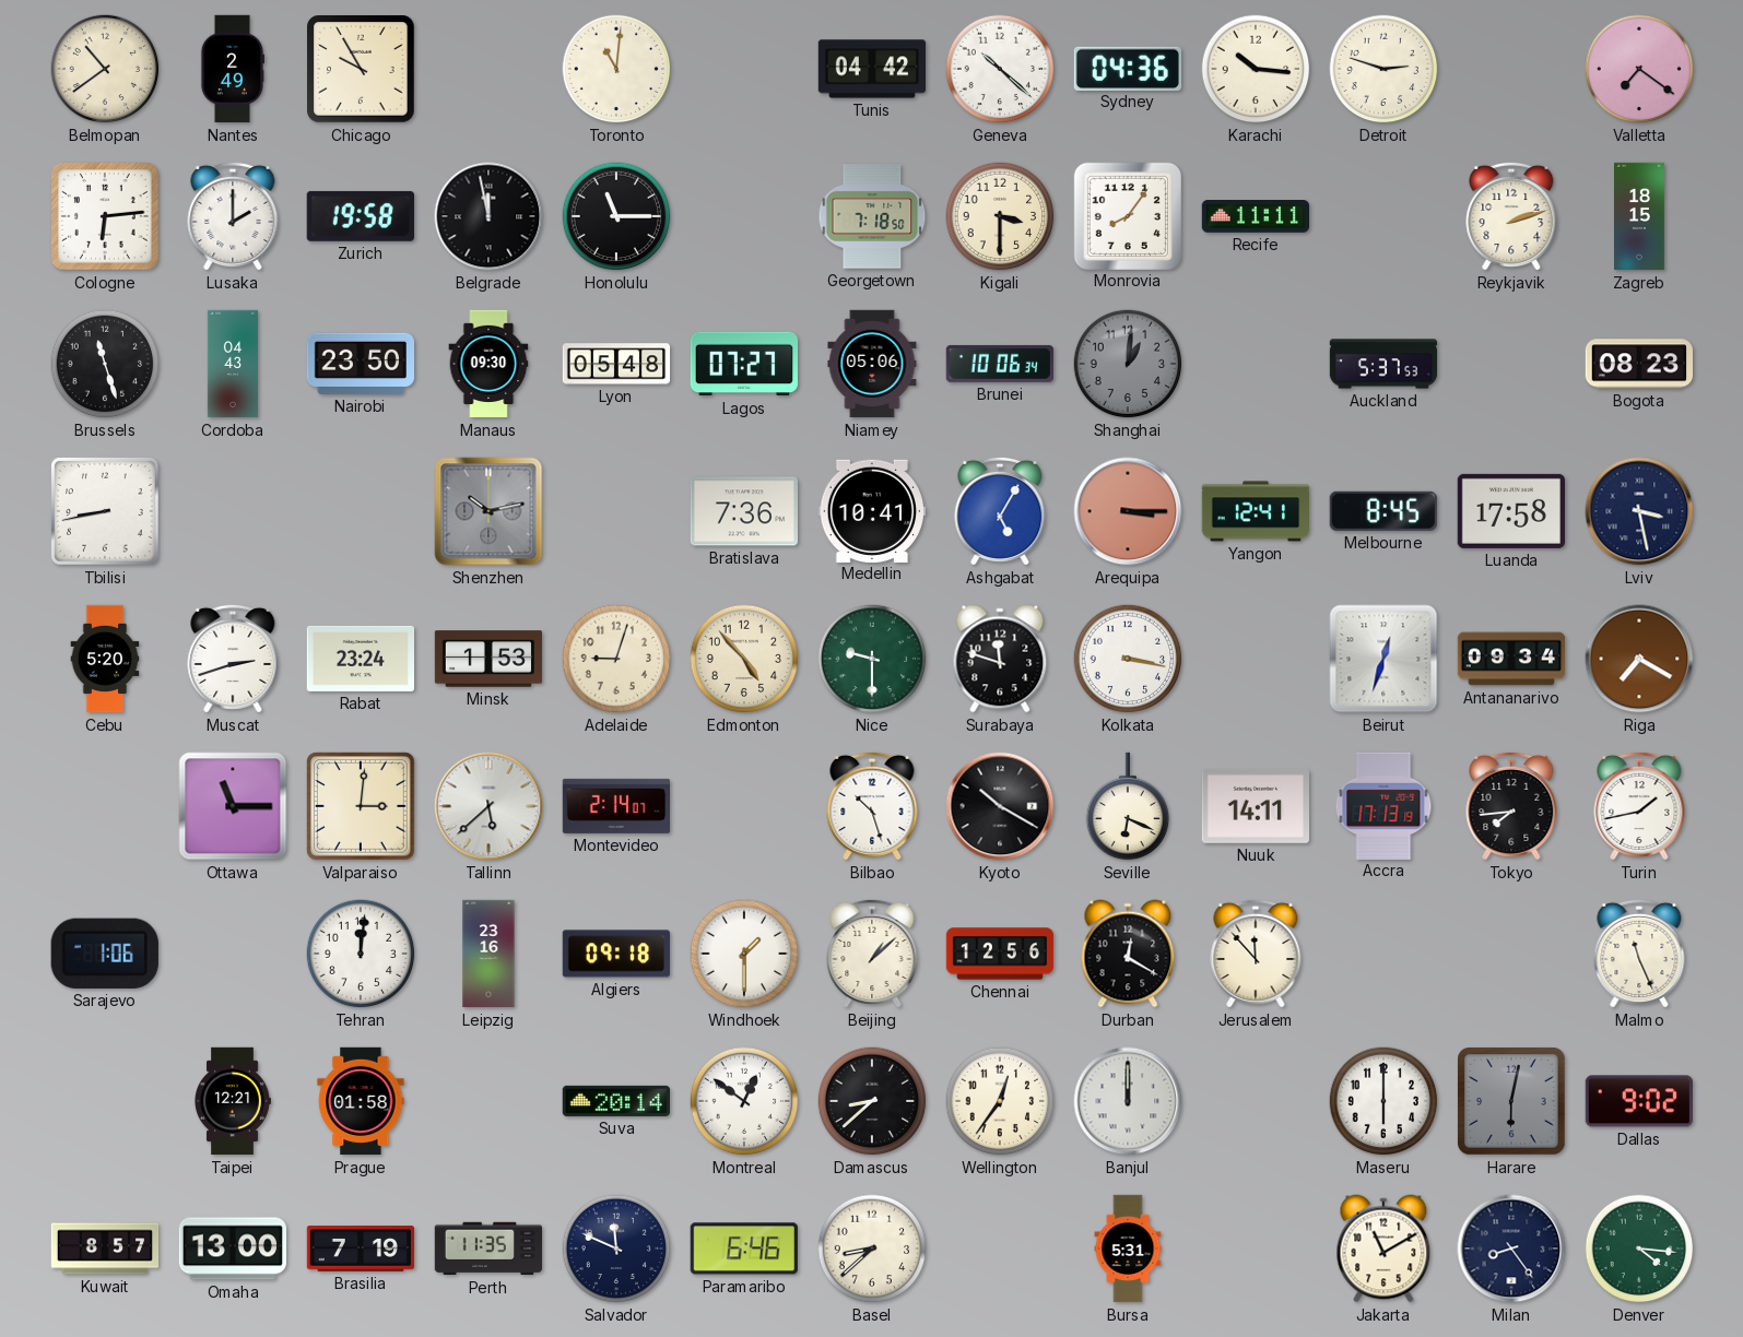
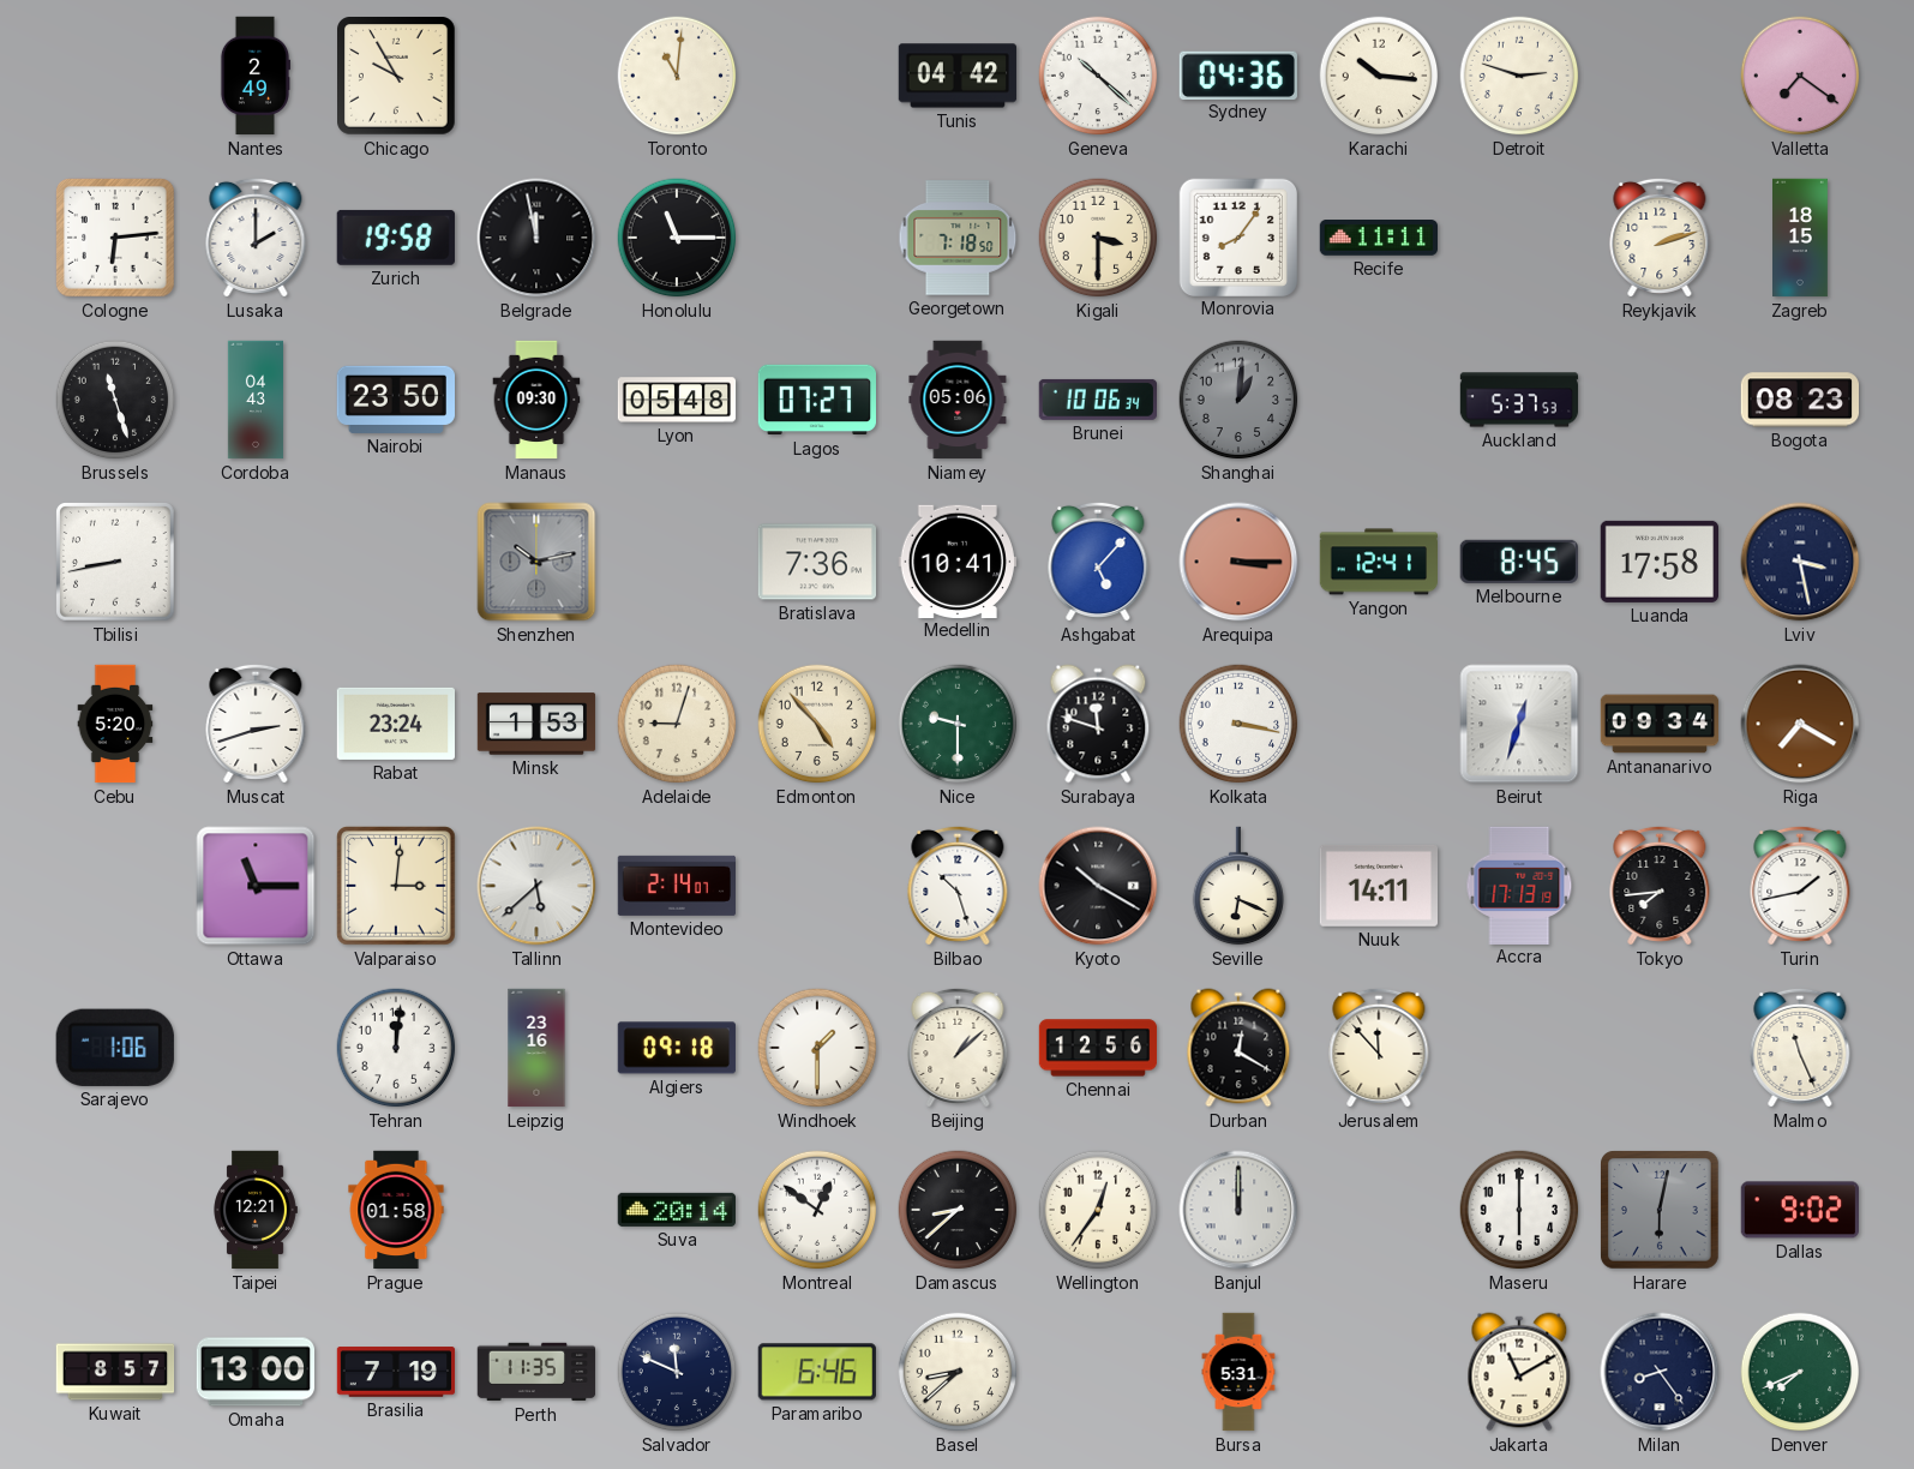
Belmopan: 10:39 -> none (105, 69)
Ashgabat: 5:05 -> 5:07 (1098, 562)
Denver: 4:16 -> 7:41 (1800, 1372)
